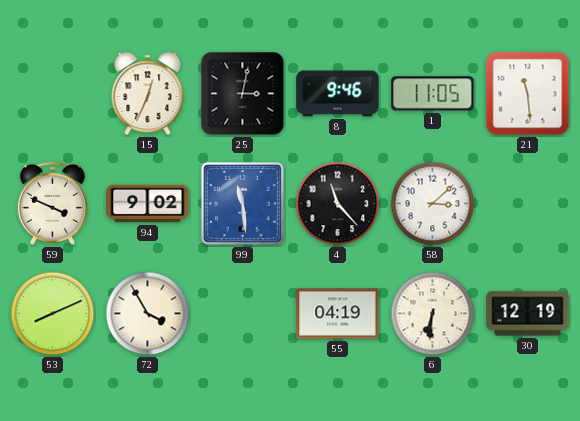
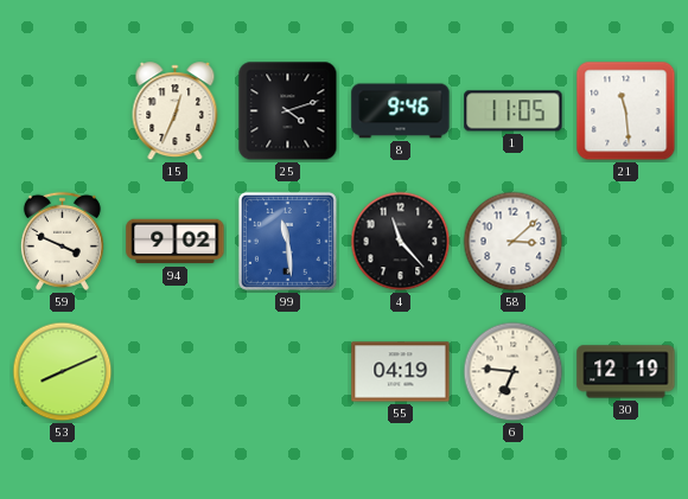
25: 3:02 -> 4:12 (288, 111)
72: 3:55 -> none (148, 314)
6: 6:31 -> 6:46 (514, 372)
